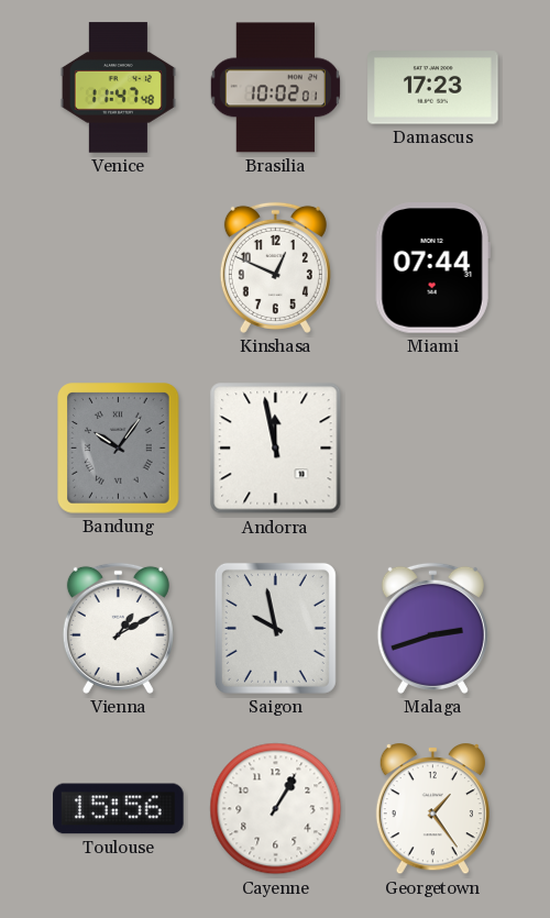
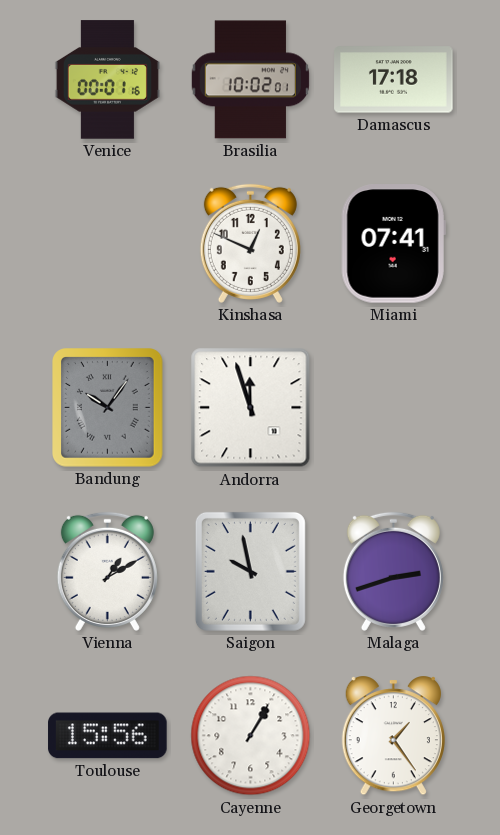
Venice: 11:47 -> 00:01 (107, 80)
Damascus: 17:23 -> 17:18 (394, 80)
Miami: 07:44 -> 07:41 (393, 244)
Andorra: 11:58 -> 11:57 (251, 408)
